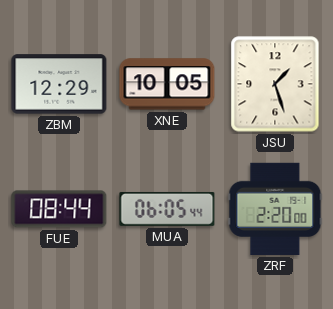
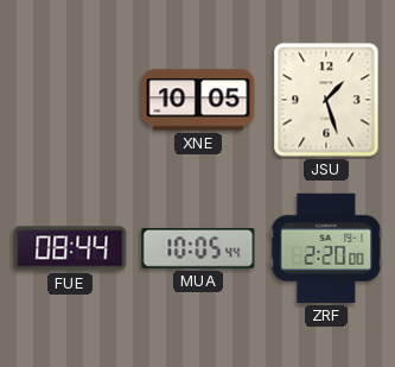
ZBM: 12:29 -> none (59, 84)
MUA: 06:05 -> 10:05 (198, 248)
